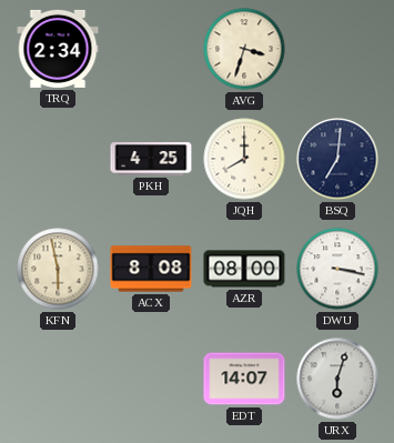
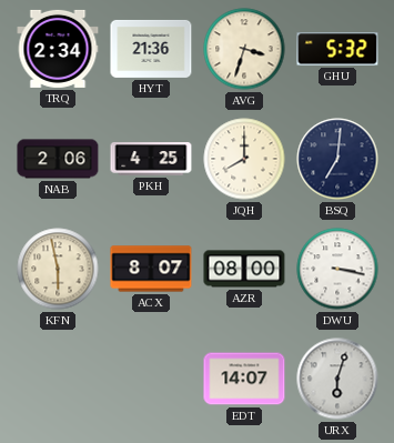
HYT: none -> 21:36 (151, 49)
GHU: none -> 5:32 (337, 49)
NAB: none -> 2:06 (58, 159)
ACX: 8:08 -> 8:07 (151, 269)
